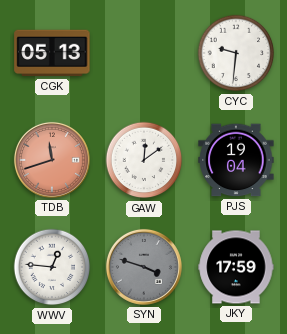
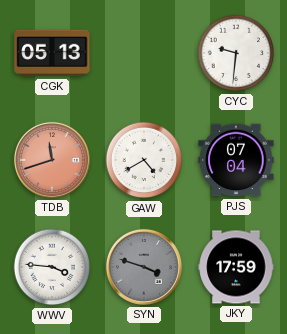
GAW: 12:09 -> 4:40 (144, 160)
PJS: 19:04 -> 07:04 (236, 160)
WWV: 12:46 -> 3:46 (52, 267)
